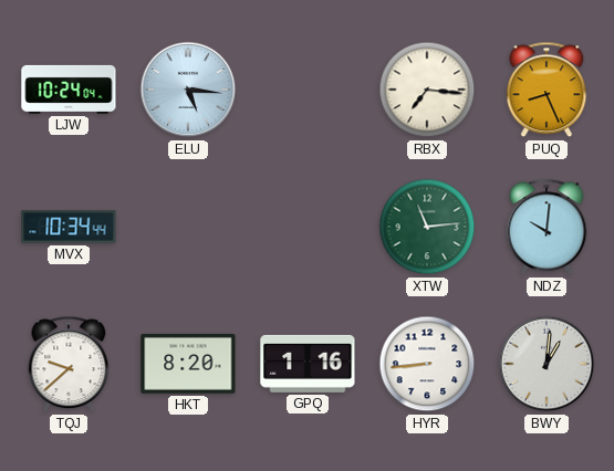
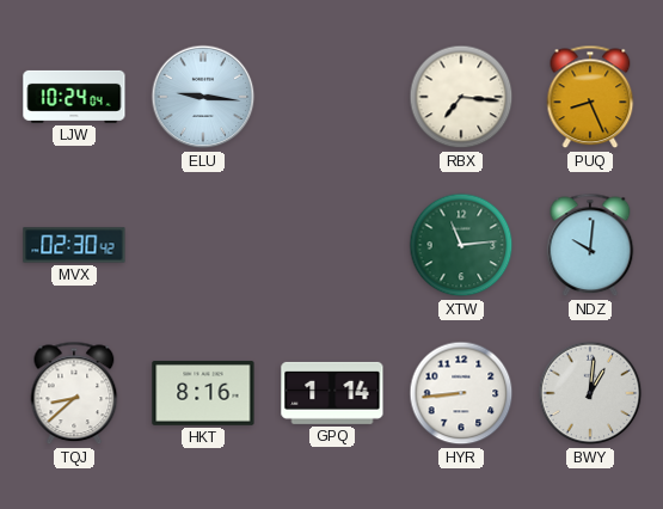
ELU: 5:16 -> 9:16 (203, 97)
MVX: 10:34 -> 02:30 (74, 245)
TQJ: 9:38 -> 8:38 (74, 393)
HKT: 8:20 -> 8:16 (203, 393)
GPQ: 1:16 -> 1:14 (332, 393)
